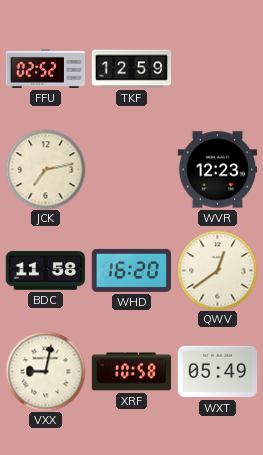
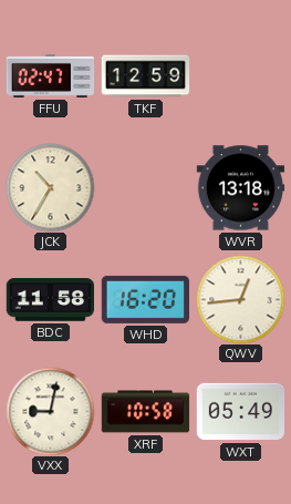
FFU: 02:52 -> 02:47 (50, 75)
JCK: 7:13 -> 10:35 (50, 187)
WVR: 12:23 -> 13:18 (240, 188)
QWV: 12:39 -> 12:44 (240, 299)
